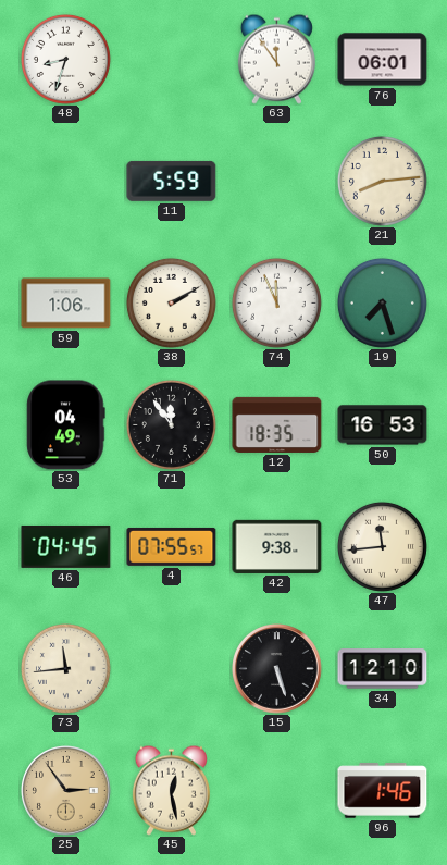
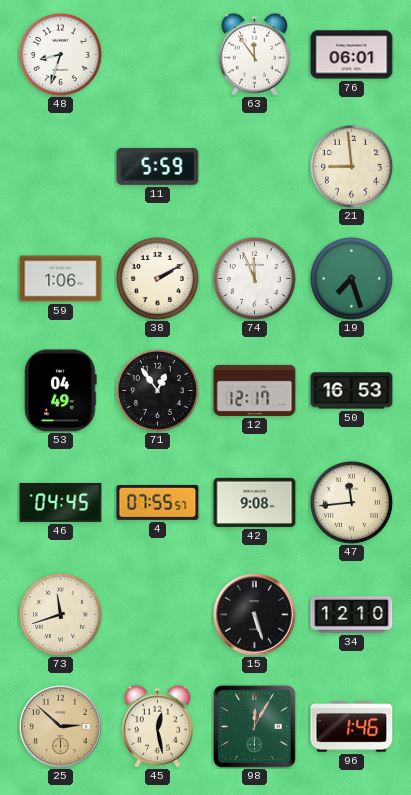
21: 8:14 -> 8:59 (351, 166)
71: 11:54 -> 12:54 (157, 390)
12: 18:35 -> 12:17 (255, 390)
42: 9:38 -> 9:08 (255, 502)
73: 11:44 -> 11:42 (60, 614)
25: 2:54 -> 2:52 (61, 727)
98: none -> 12:05 (254, 726)
